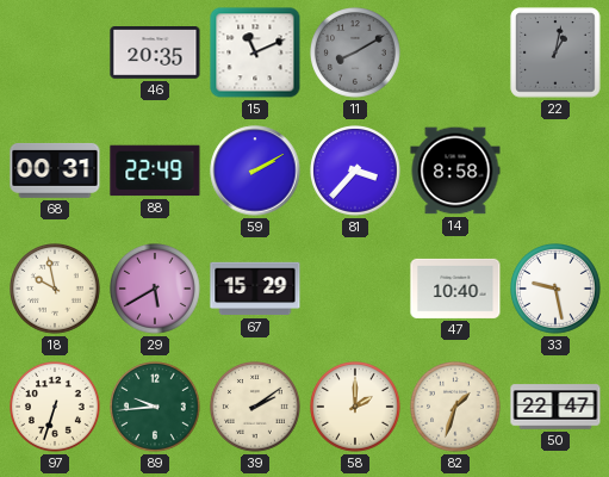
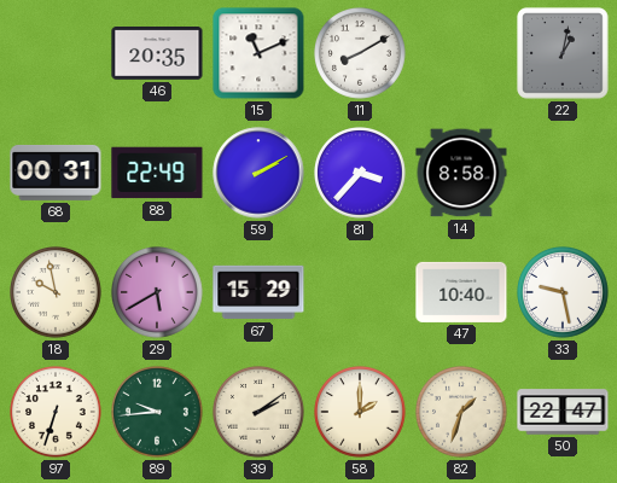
11 dial: grey -> white (361, 54)
